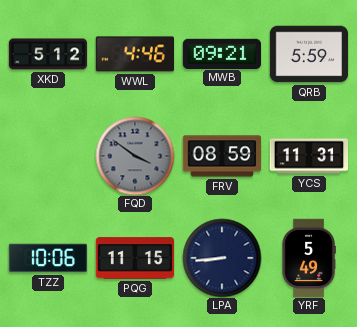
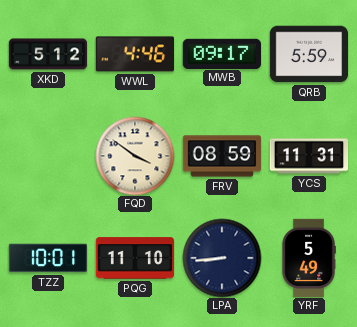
MWB: 09:21 -> 09:17 (221, 53)
FQD dial: grey -> cream (135, 156)
TZZ: 10:06 -> 10:01 (48, 258)
PQG: 11:15 -> 11:10 (135, 258)
